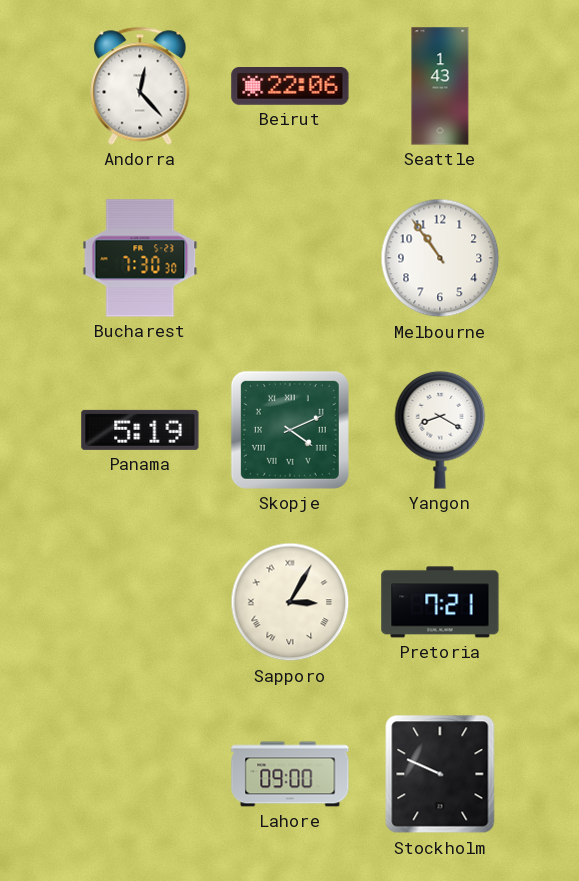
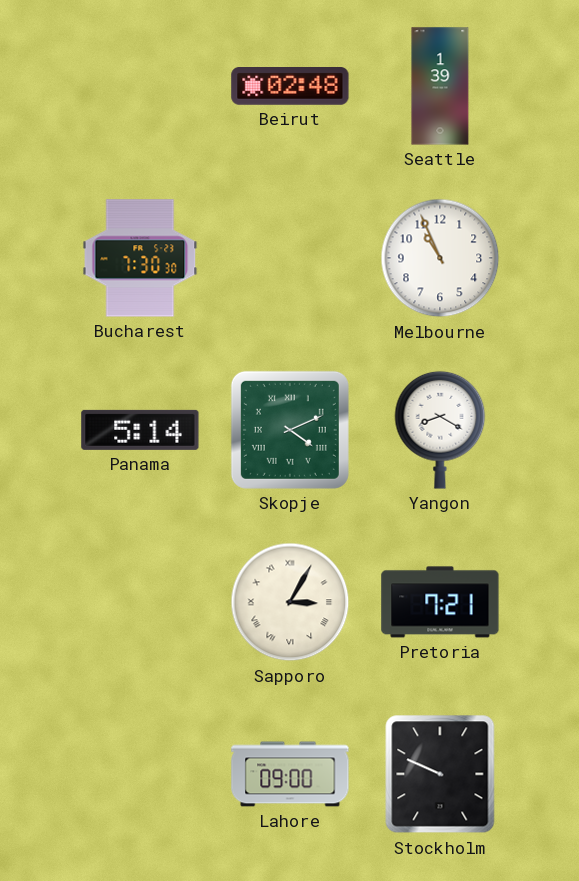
Andorra: 12:23 -> none (140, 86)
Beirut: 22:06 -> 02:48 (290, 87)
Seattle: 1:43 -> 1:39 (440, 86)
Melbourne: 10:54 -> 10:56 (440, 258)
Panama: 5:19 -> 5:14 (140, 430)
